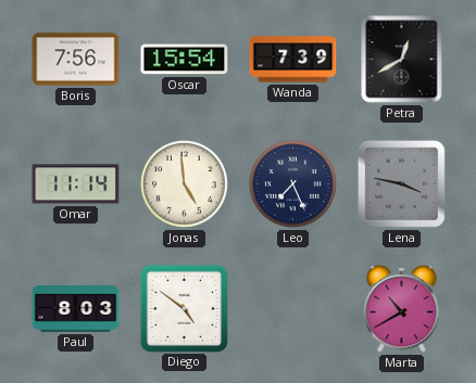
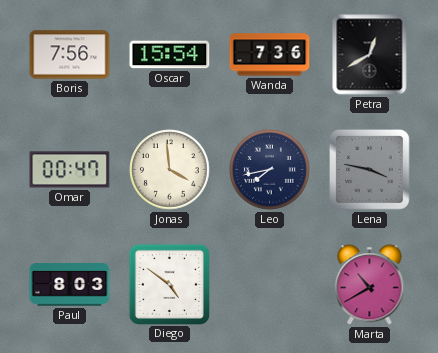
Wanda: 7:39 -> 7:36 (270, 55)
Omar: 11:14 -> 00:47 (70, 170)
Jonas: 4:59 -> 3:59 (170, 170)
Leo: 7:26 -> 7:43 (270, 170)
